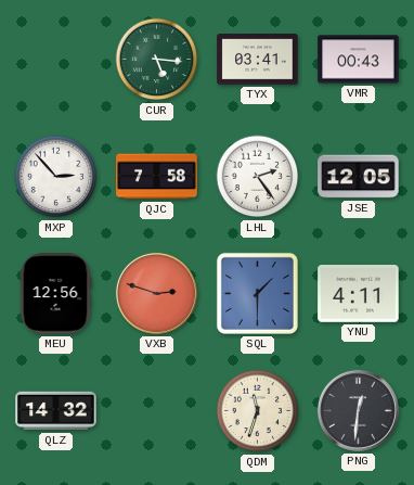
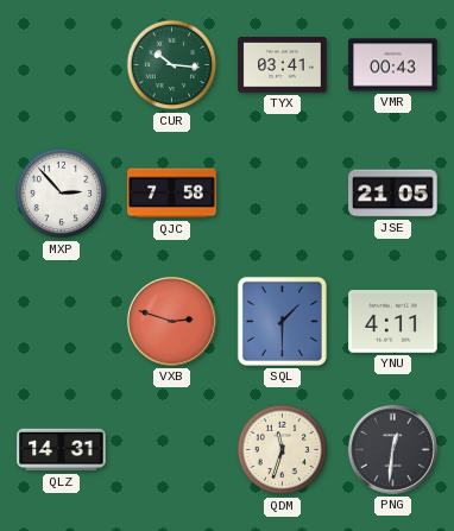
CUR: 5:16 -> 10:16 (172, 65)
LHL: 2:24 -> none (258, 177)
JSE: 12:05 -> 21:05 (393, 194)
MEU: 12:56 -> none (55, 294)
QLZ: 14:32 -> 14:31 (62, 450)
